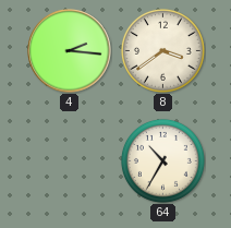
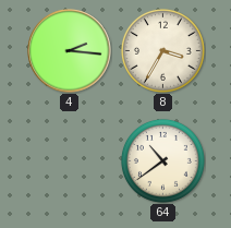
8: 3:39 -> 3:35 (163, 51)
64: 10:35 -> 10:39 (163, 161)
